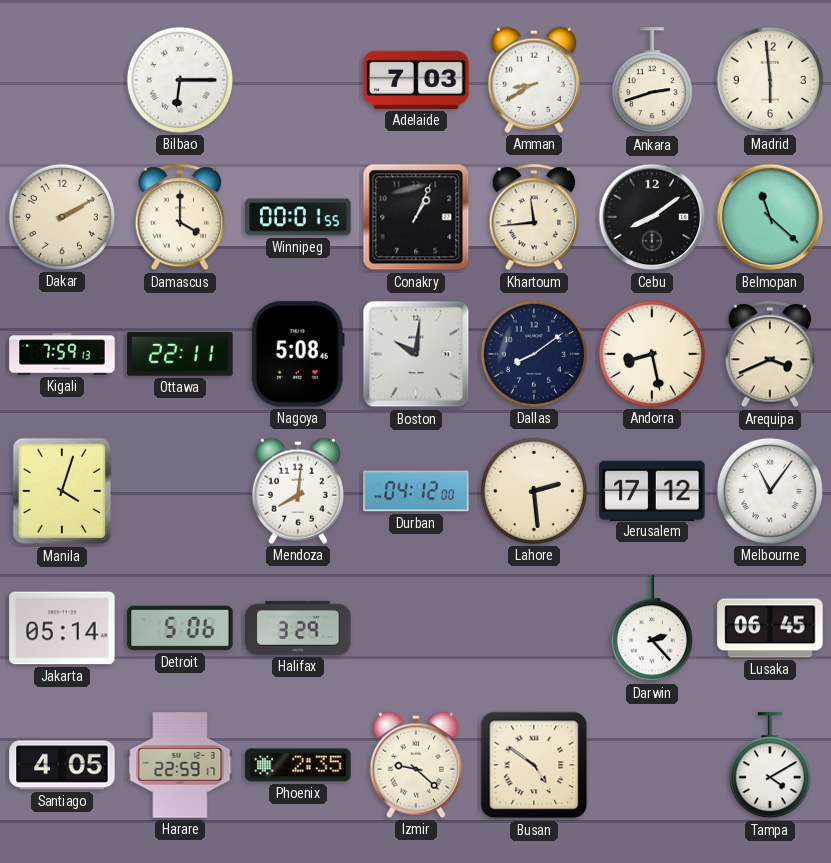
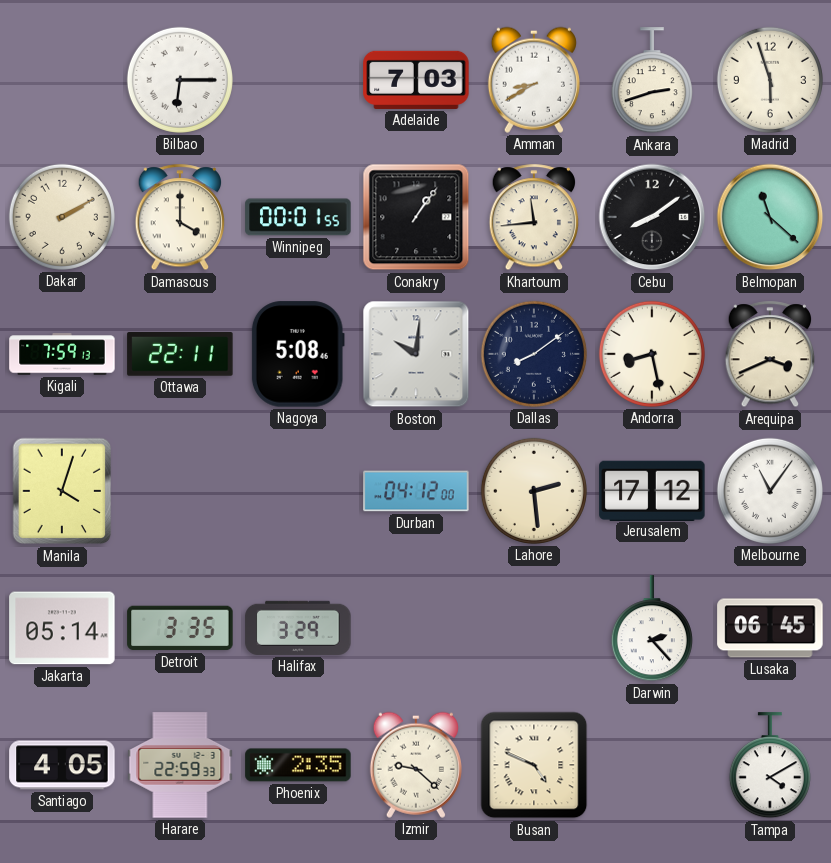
Madrid: 5:59 -> 5:57 (770, 80)
Conakry: 1:04 -> 1:06 (416, 217)
Mendoza: 8:01 -> none (298, 491)
Detroit: 5:06 -> 3:35 (180, 628)
Harare: 22:59:17 -> 22:59:33 (180, 765)
Busan: 4:51 -> 4:49 (534, 765)
